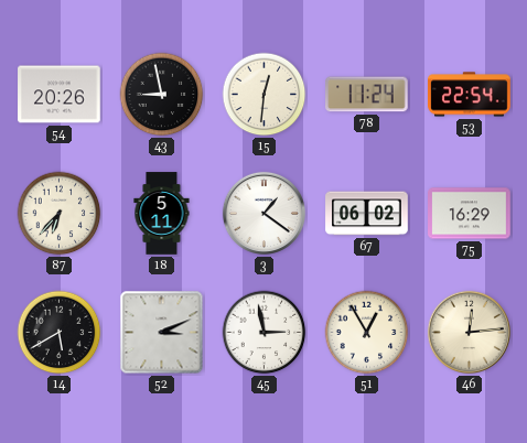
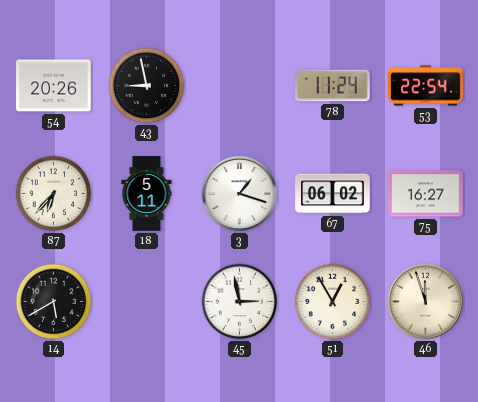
15: 12:31 -> none (265, 95)
3: 1:21 -> 1:18 (239, 193)
75: 16:29 -> 16:27 (426, 194)
52: 3:11 -> none (162, 333)
46: 12:14 -> 11:57 (425, 301)
